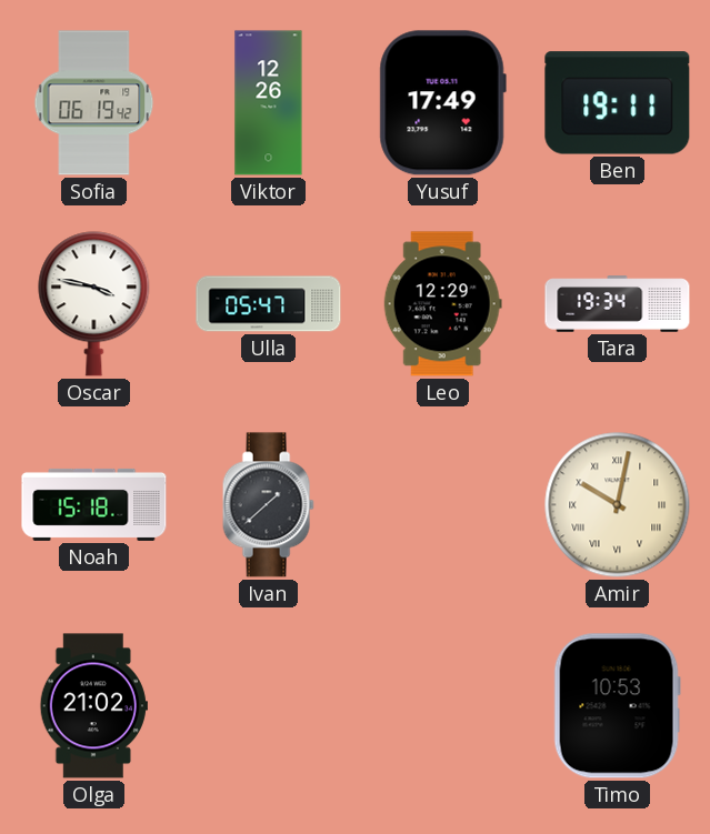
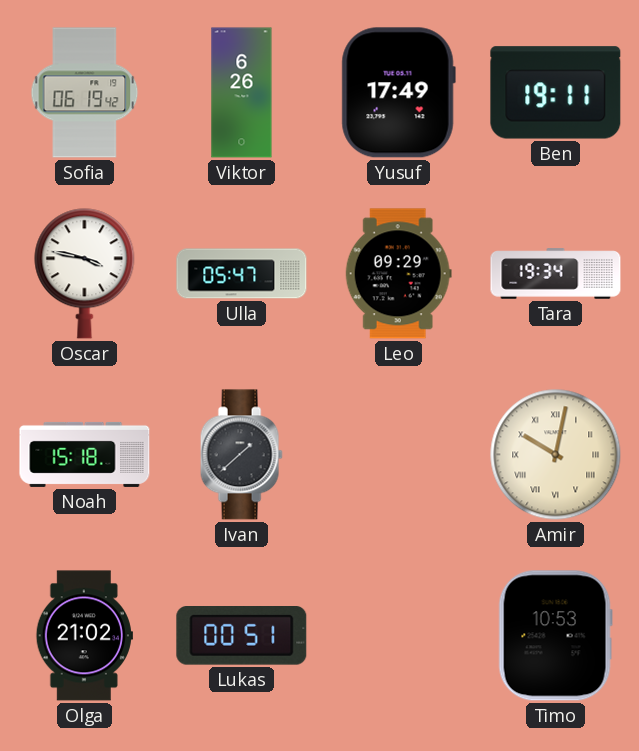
Viktor: 12:26 -> 6:26 (242, 93)
Leo: 12:29 -> 09:29 (398, 274)
Lukas: none -> 00:51 (242, 636)
